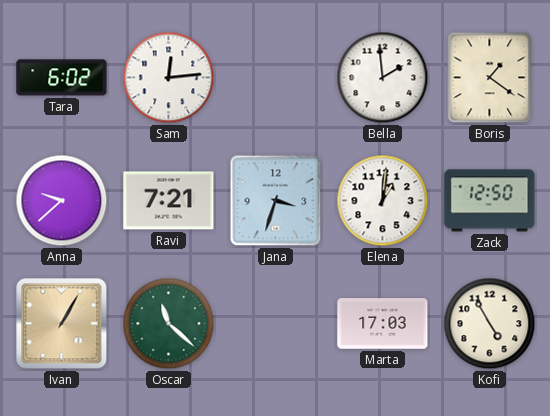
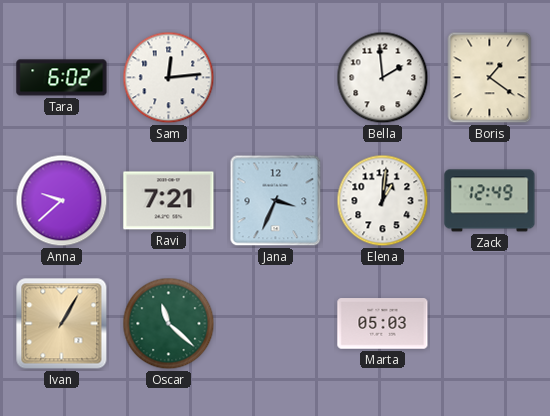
Jana: 3:33 -> 3:34 (276, 201)
Zack: 12:50 -> 12:49 (490, 201)
Marta: 17:03 -> 05:03 (383, 324)
Kofi: 4:55 -> none (490, 324)
